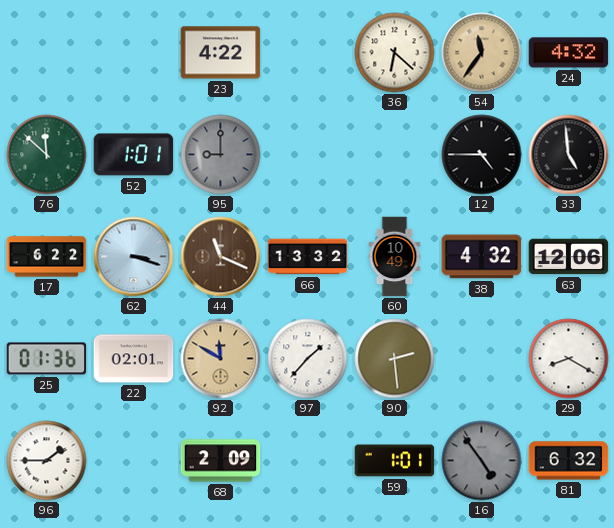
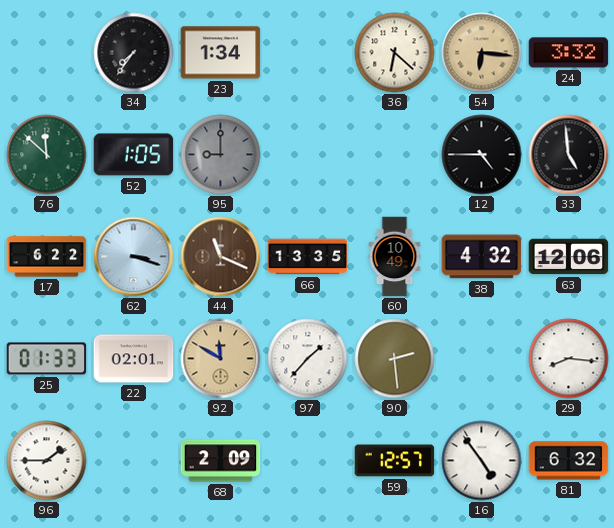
34: none -> 7:36 (134, 53)
23: 4:22 -> 1:34 (221, 53)
54: 11:36 -> 6:16 (482, 53)
24: 4:32 -> 3:32 (569, 53)
52: 1:01 -> 1:05 (134, 155)
66: 13:32 -> 13:35 (308, 257)
25: 01:36 -> 01:33 (47, 359)
29: 8:20 -> 8:16 (569, 359)
59: 1:01 -> 12:57 (395, 461)
16 dial: grey -> white (482, 461)
